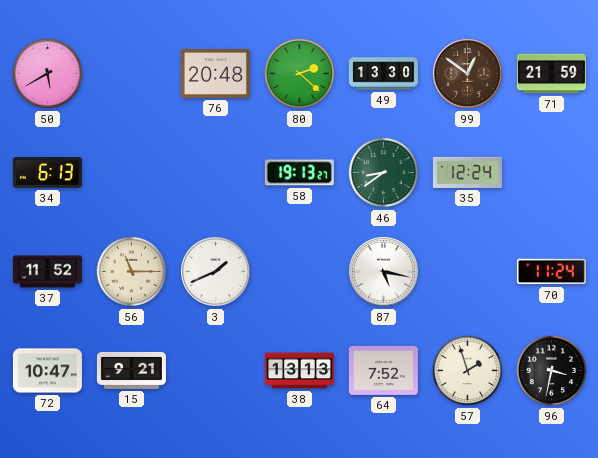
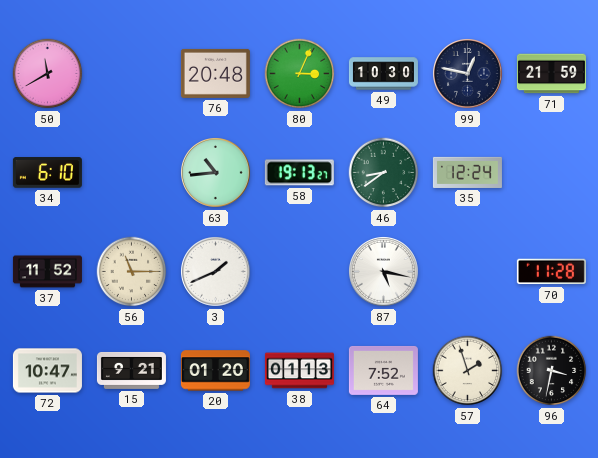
50: 5:40 -> 11:40 (48, 74)
80: 2:22 -> 3:04 (300, 74)
49: 13:30 -> 10:30 (383, 74)
99: 12:51 -> 12:47 (468, 74)
99 dial: brown -> navy (468, 74)
34: 6:13 -> 6:10 (47, 173)
63: none -> 10:44 (216, 173)
70: 11:24 -> 11:28 (551, 272)
20: none -> 01:20 (215, 371)
38: 13:13 -> 01:13 (299, 371)
